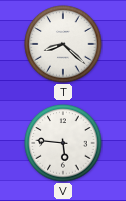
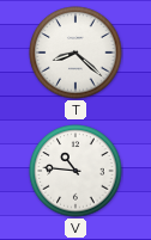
V: 5:46 -> 10:46 (75, 171)
